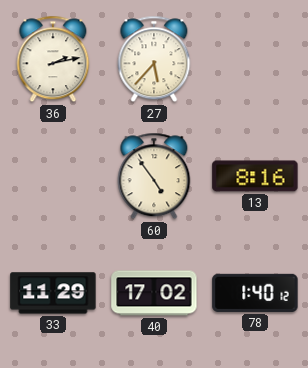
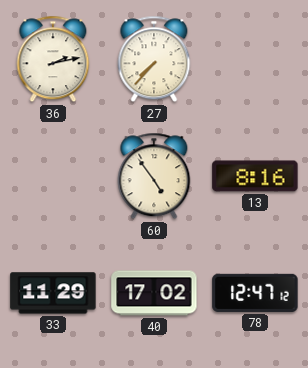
27: 5:37 -> 7:37 (154, 59)
78: 1:40 -> 12:47 (255, 293)
